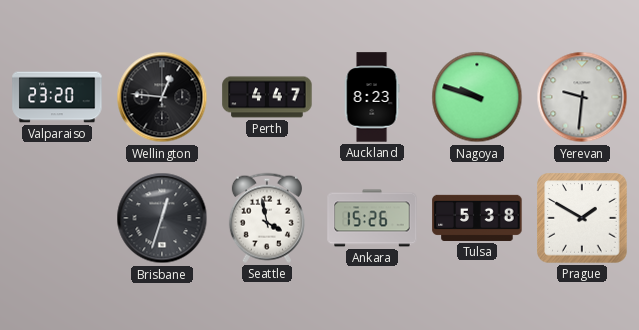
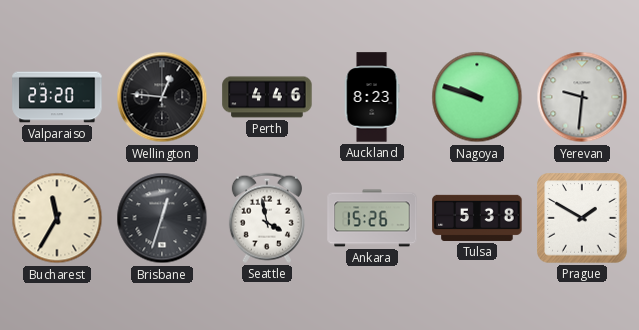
Perth: 4:47 -> 4:46 (267, 97)
Bucharest: none -> 11:35 (57, 218)
